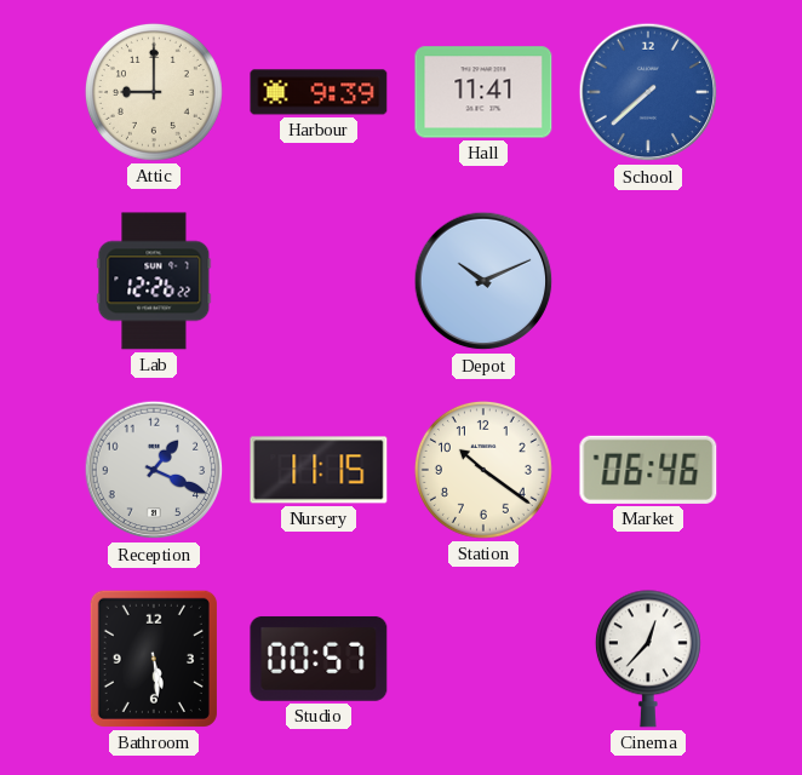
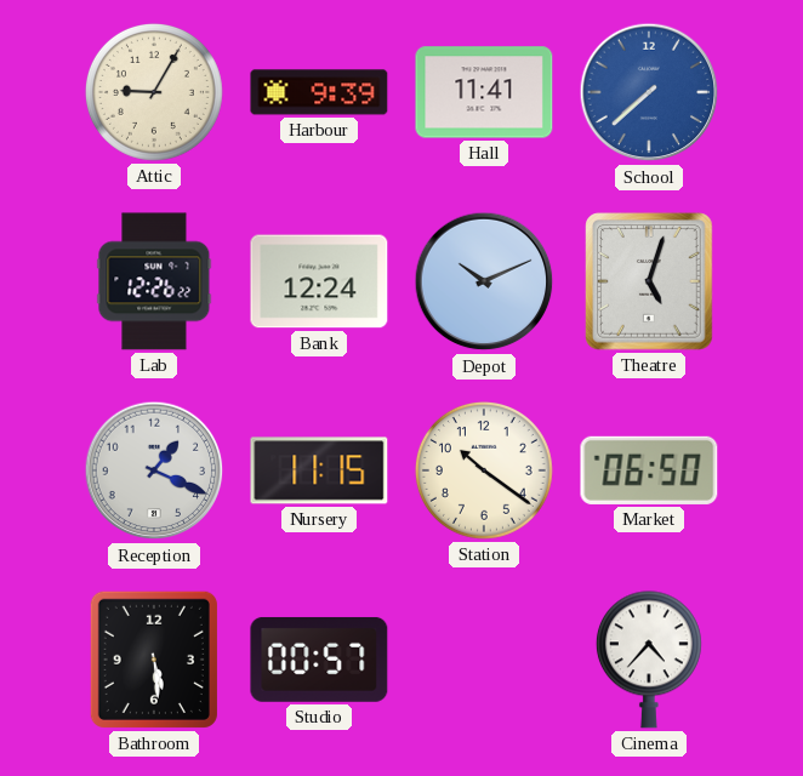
Attic: 9:00 -> 9:05 (154, 92)
Bank: none -> 12:24 (319, 281)
Theatre: none -> 5:03 (649, 281)
Market: 06:46 -> 06:50 (649, 470)
Cinema: 12:37 -> 4:37 (649, 660)
